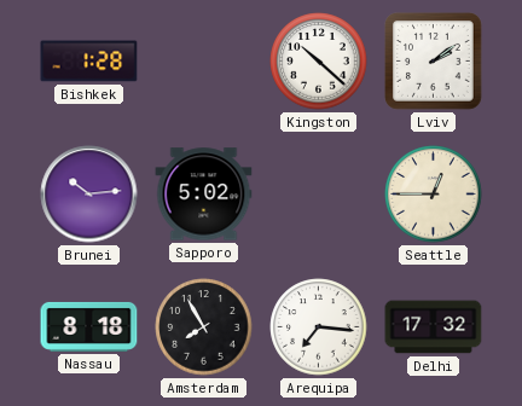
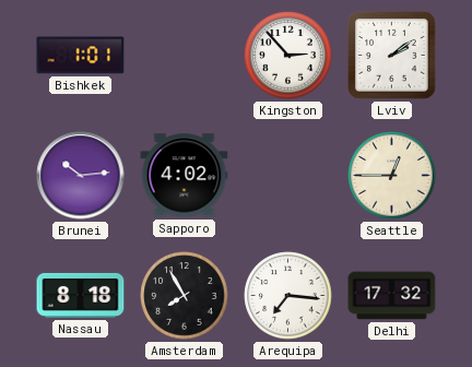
Bishkek: 1:28 -> 1:01 (81, 56)
Kingston: 10:22 -> 2:53 (288, 56)
Sapporo: 5:02 -> 4:02 (185, 176)
